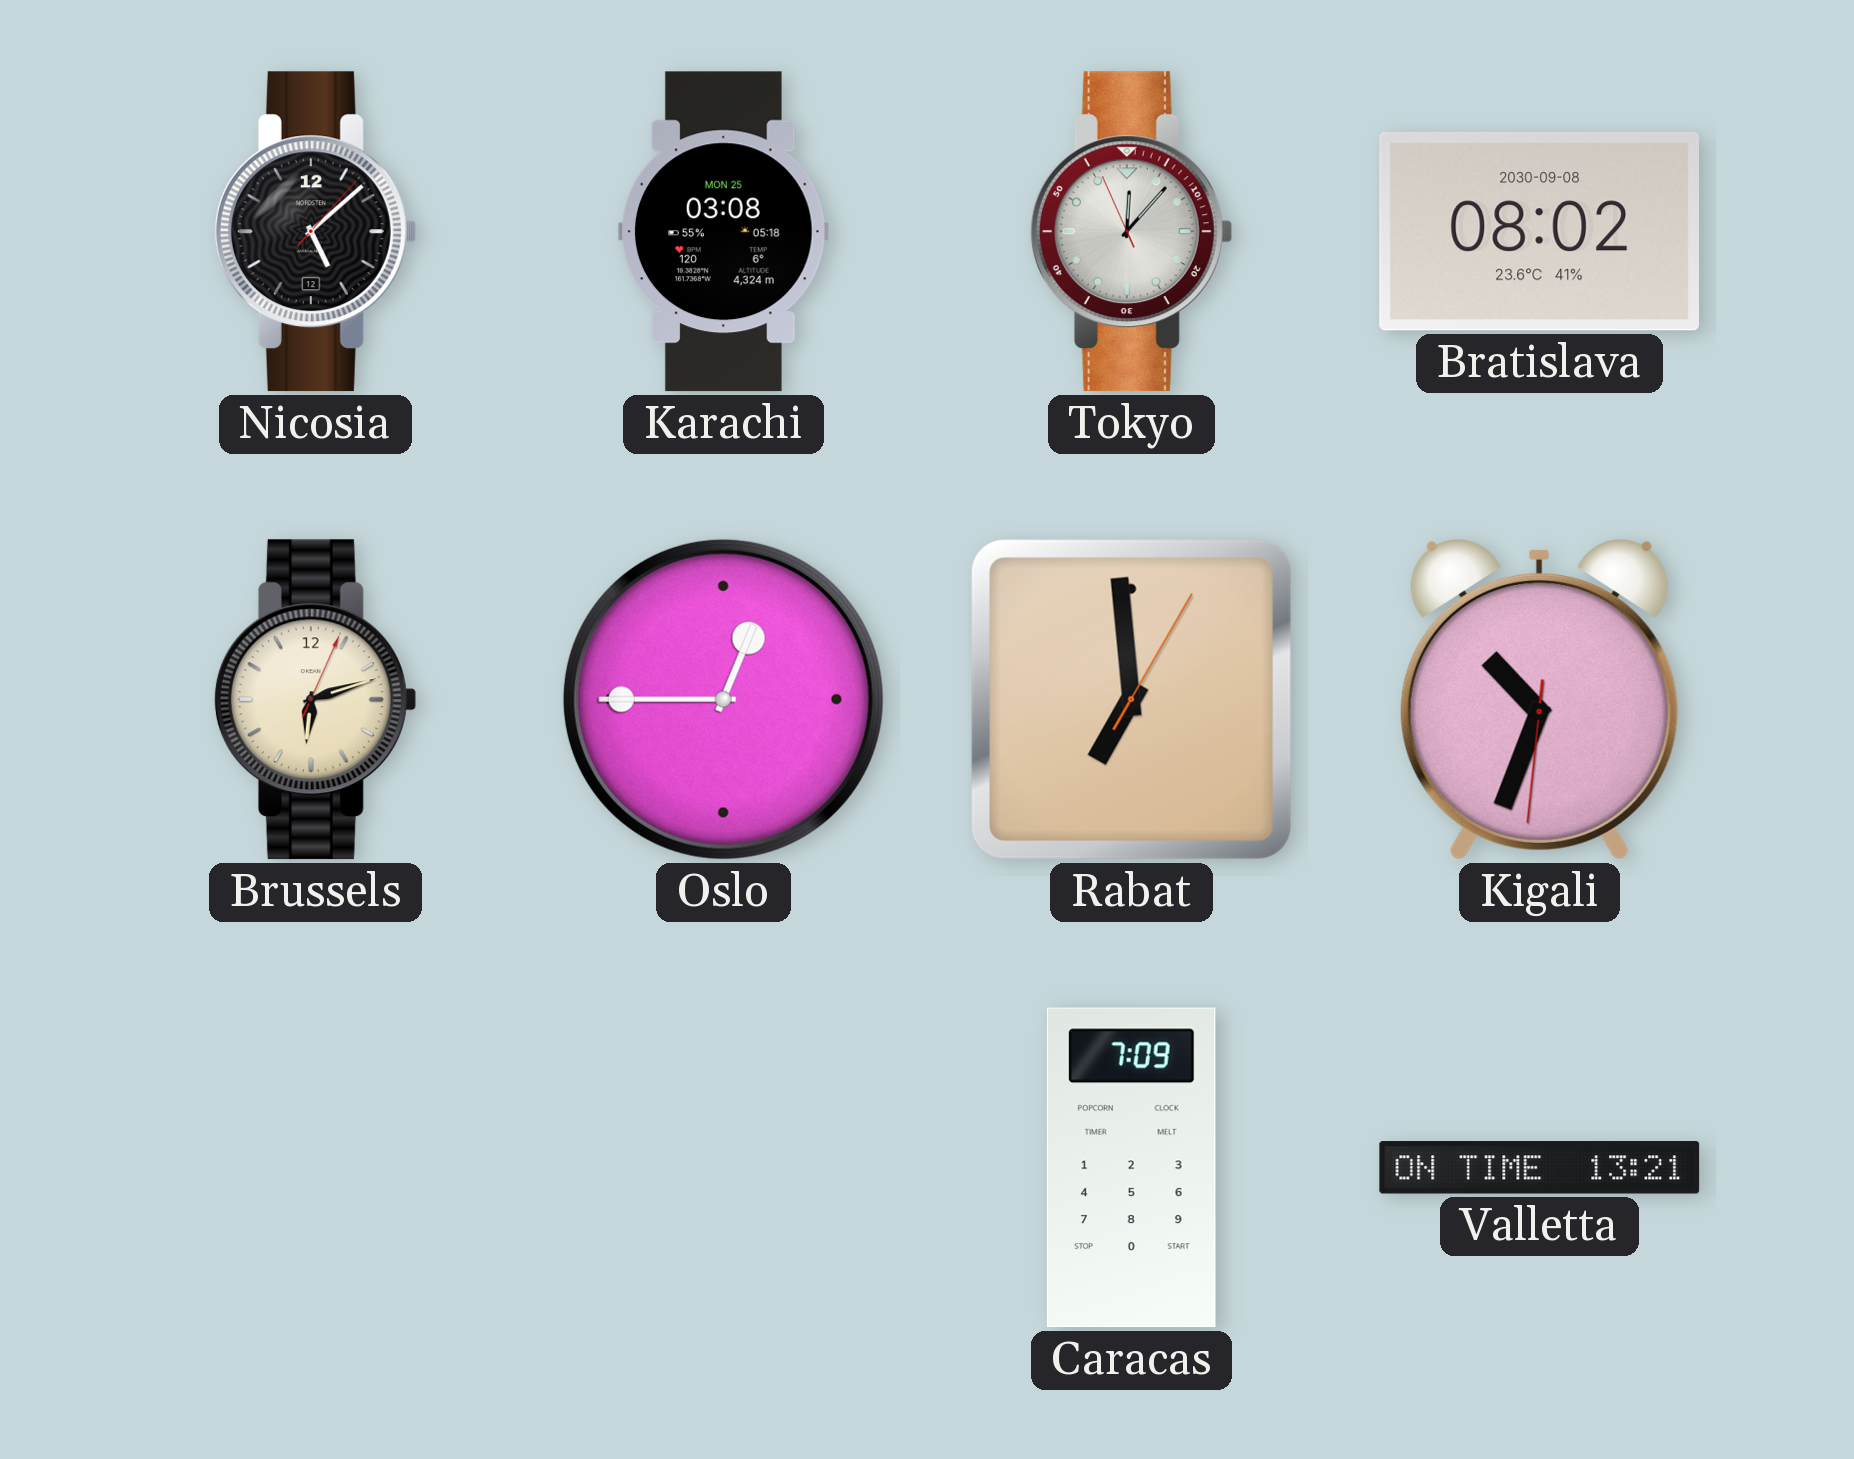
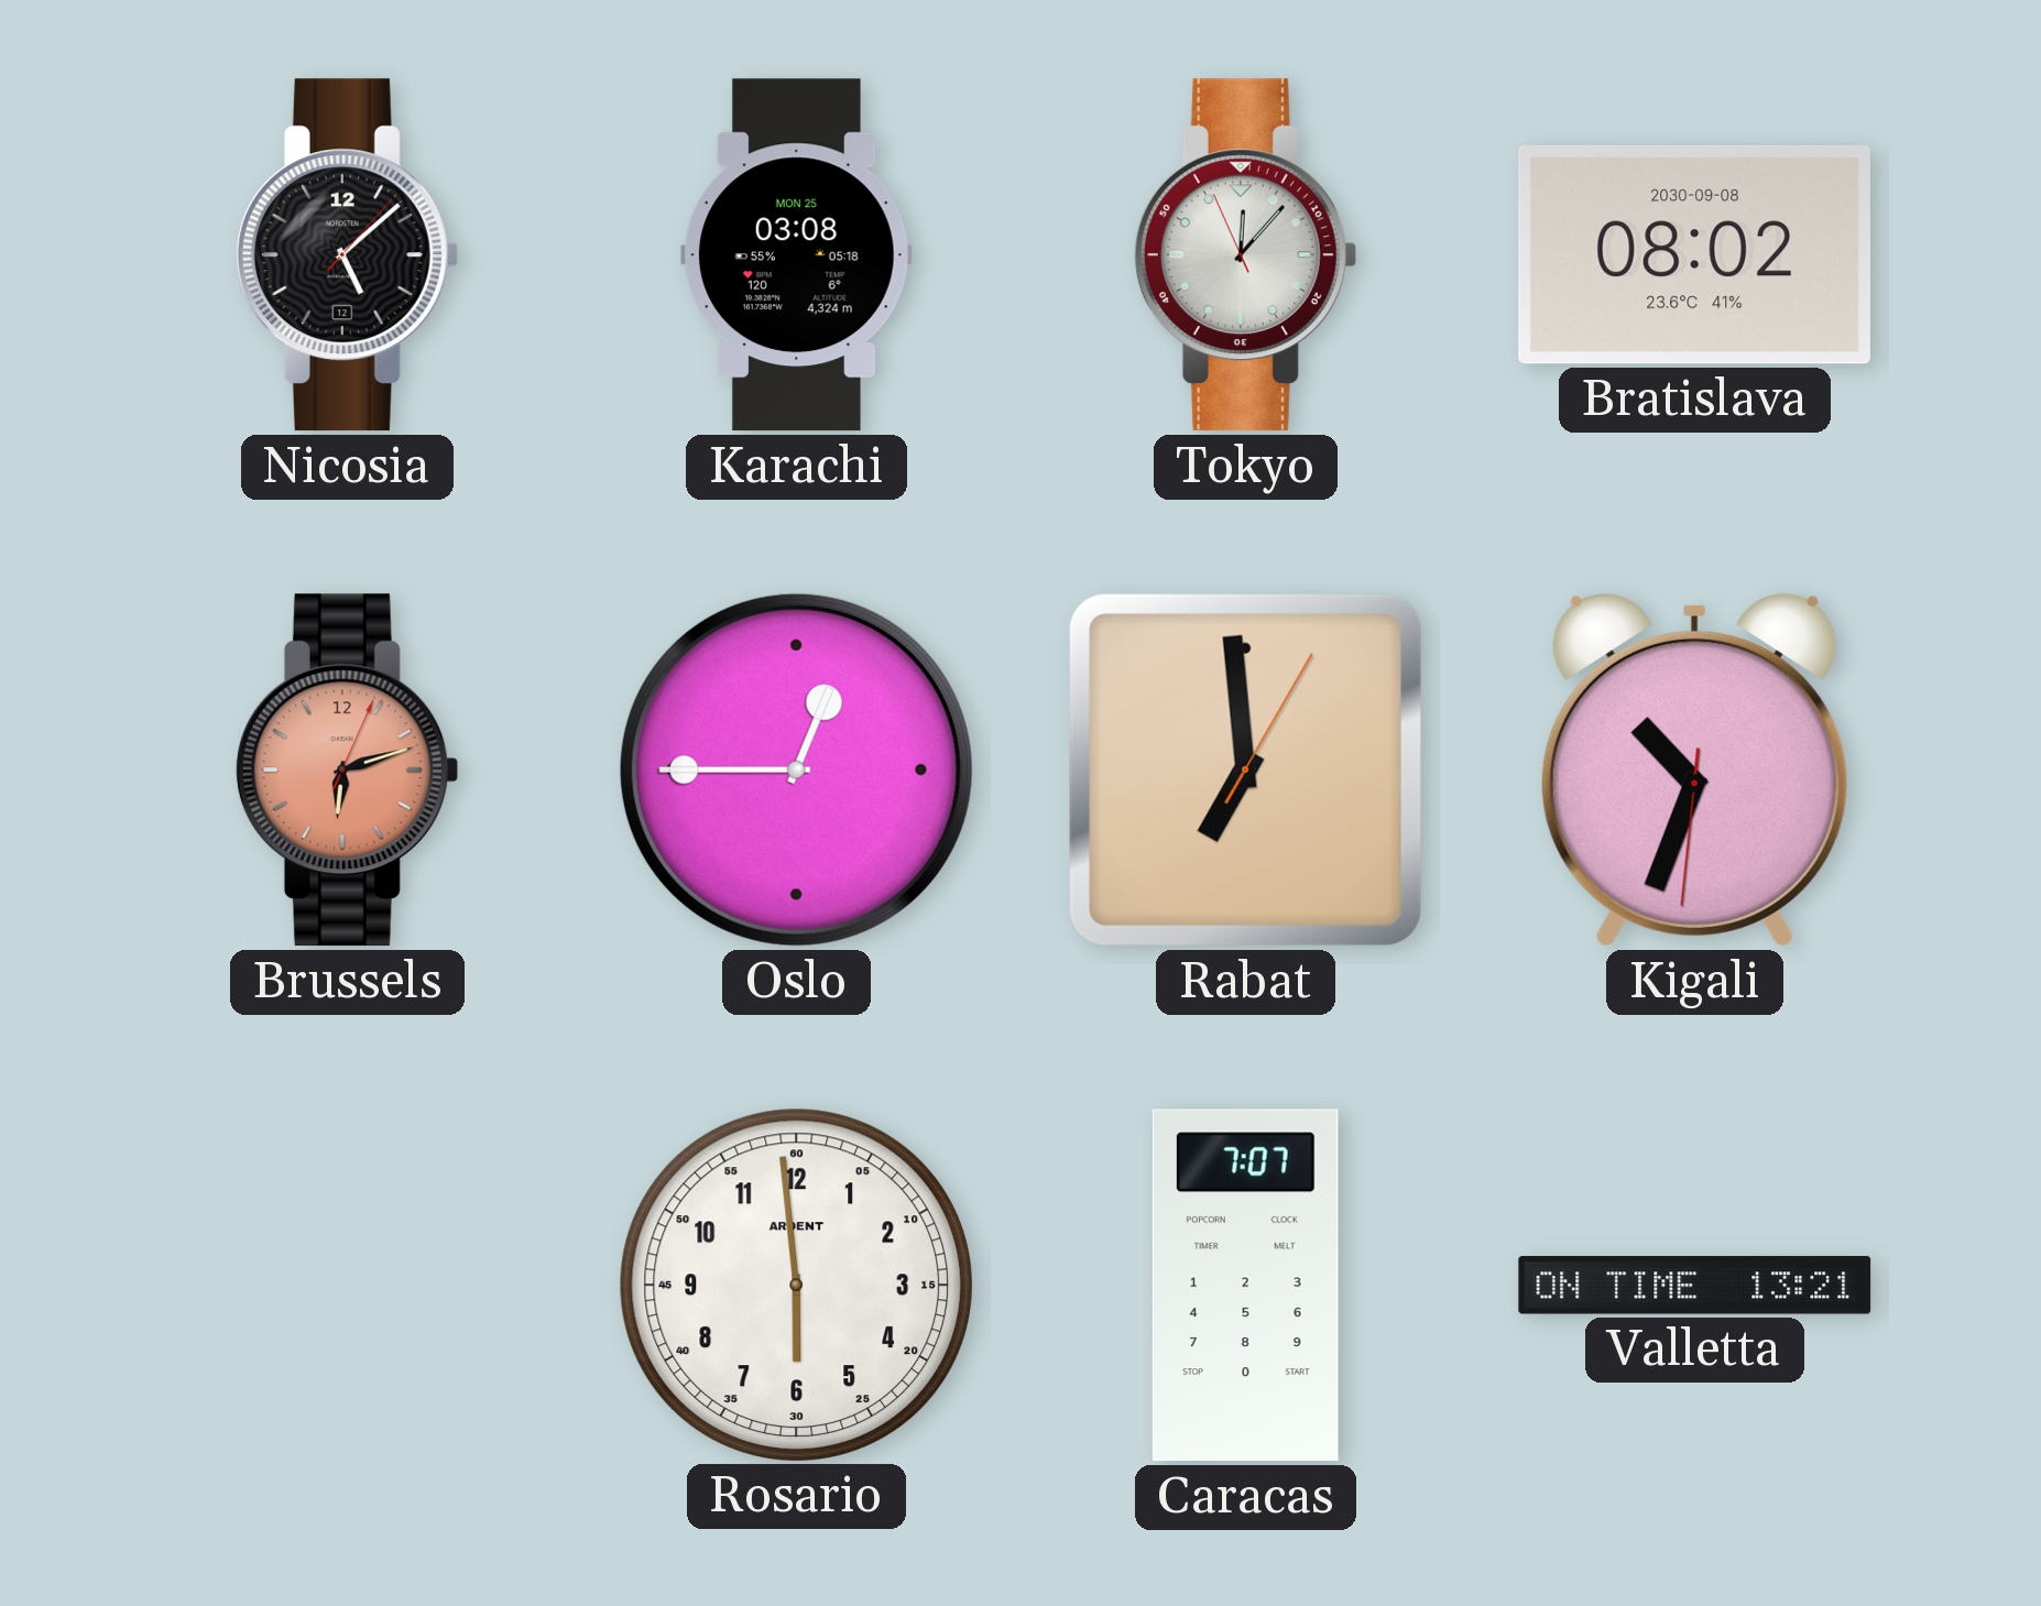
Brussels dial: cream -> salmon (347, 771)
Rosario: none -> 5:59 (796, 1285)
Caracas: 7:09 -> 7:07 (1245, 1286)
